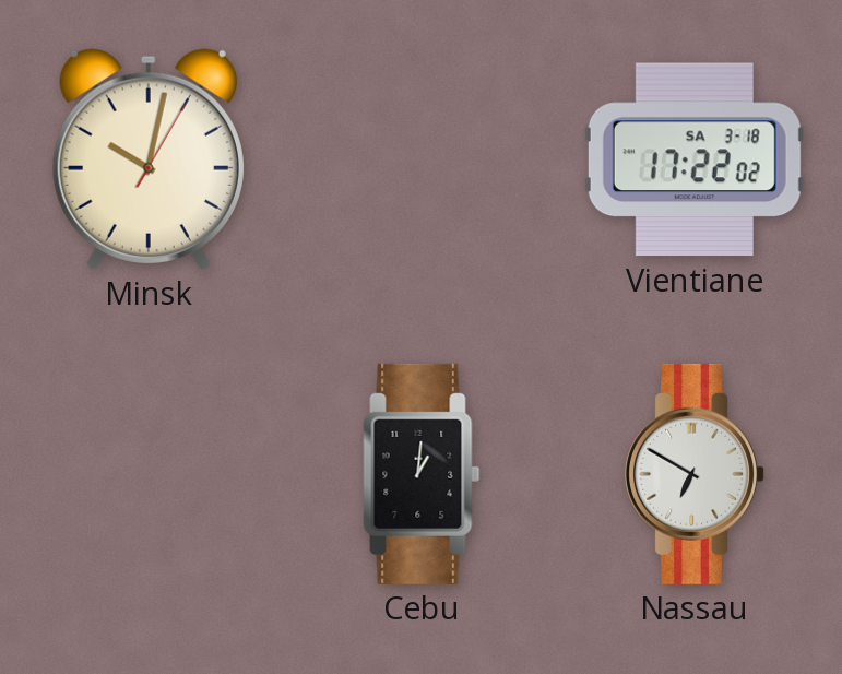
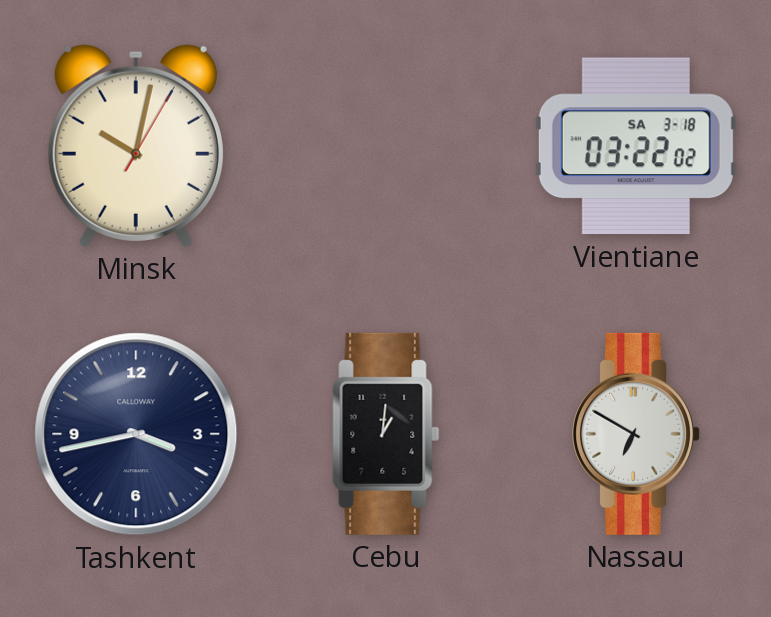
Vientiane: 17:22 -> 03:22 (636, 146)
Tashkent: none -> 3:43 (136, 434)
